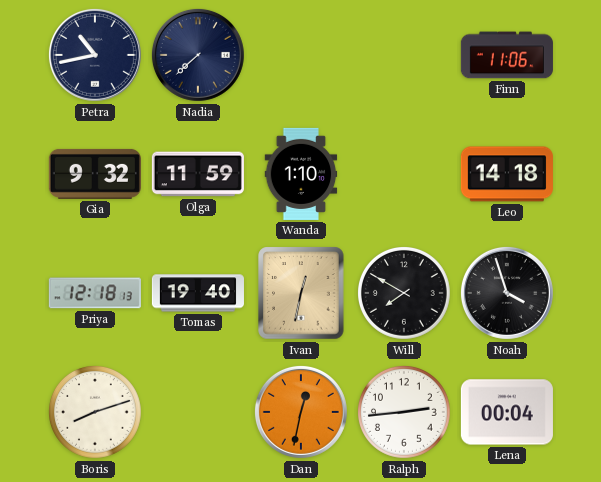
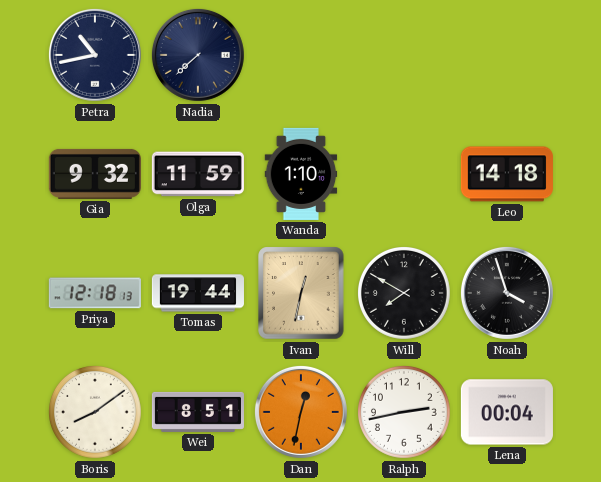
Finn: 11:06 -> none (507, 55)
Tomas: 19:40 -> 19:44 (198, 293)
Boris: 8:12 -> 8:09 (96, 413)
Wei: none -> 8:51 (198, 412)
Ralph: 2:44 -> 2:43 (405, 413)
